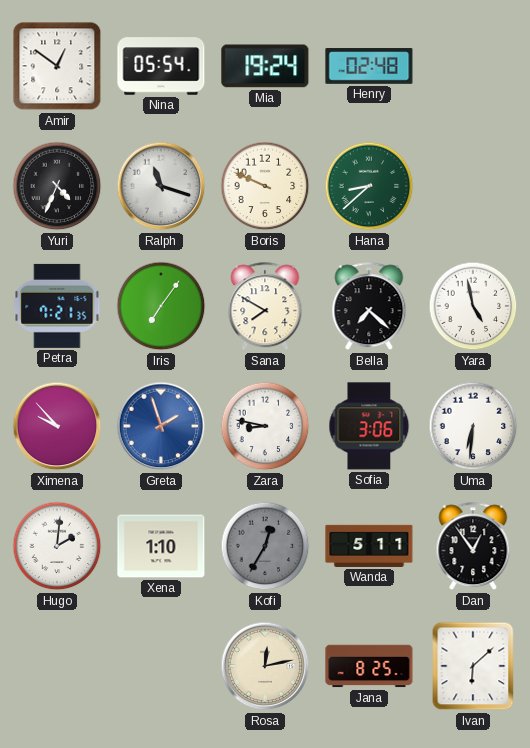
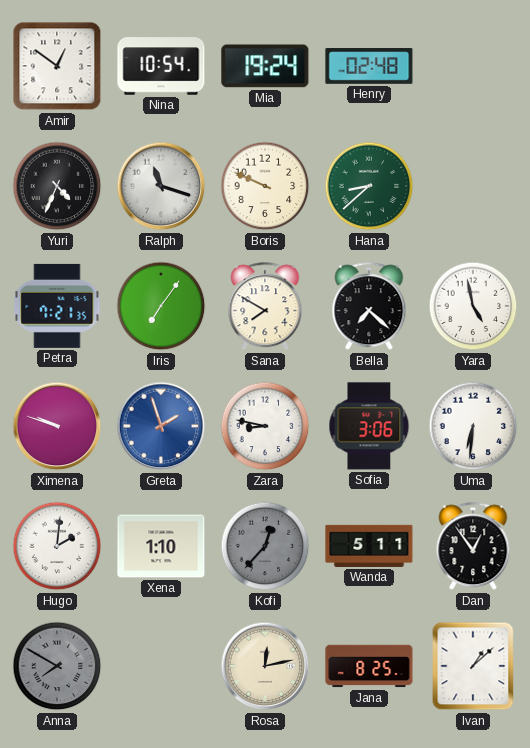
Nina: 05:54 -> 10:54 (161, 66)
Ximena: 9:53 -> 9:48 (57, 426)
Kofi: 12:35 -> 12:37 (265, 546)
Anna: none -> 7:50 (57, 666)
Ivan: 6:08 -> 1:08 (473, 666)
